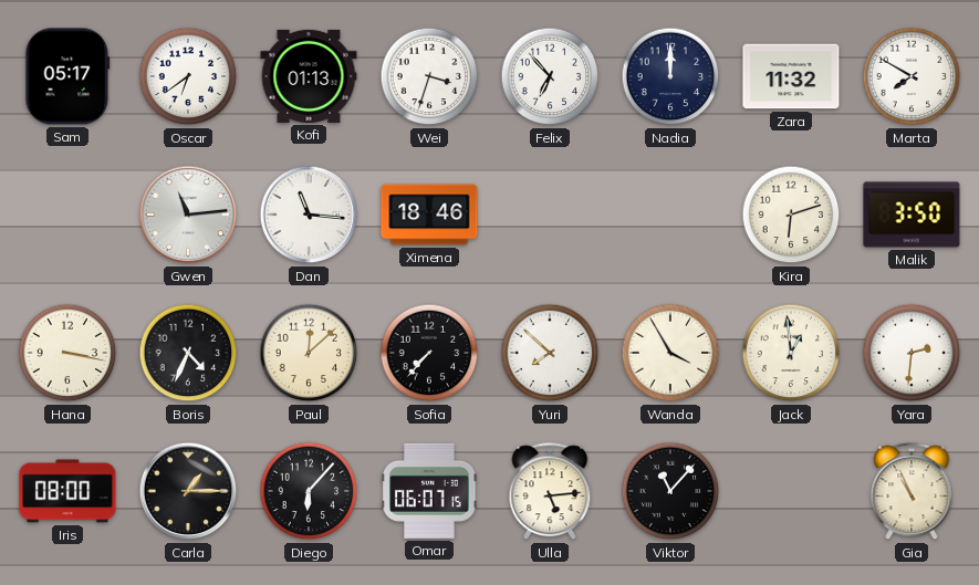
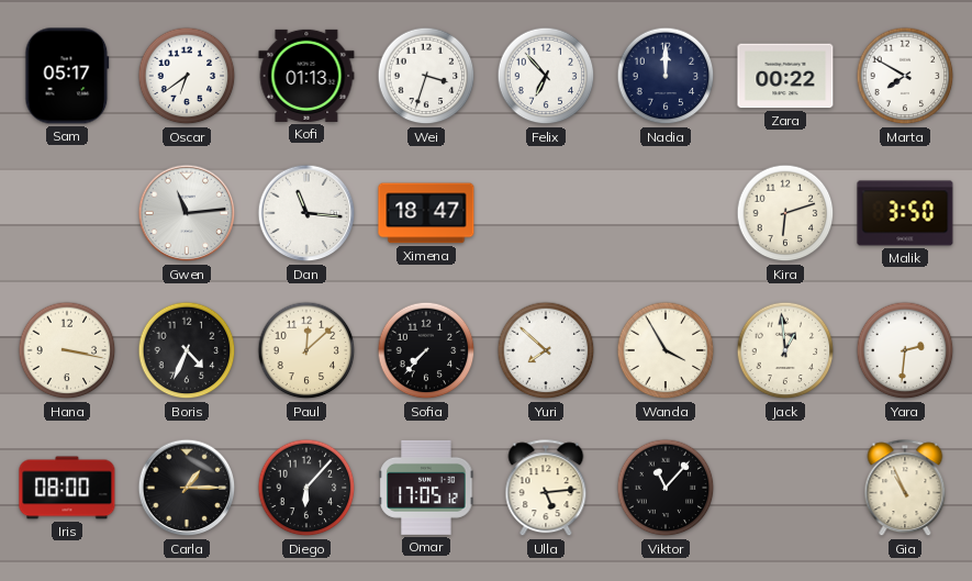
Zara: 11:32 -> 00:22 (785, 76)
Ximena: 18:46 -> 18:47 (426, 213)
Omar: 06:07 -> 17:05 (426, 488)
